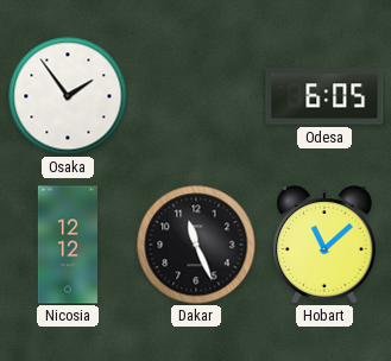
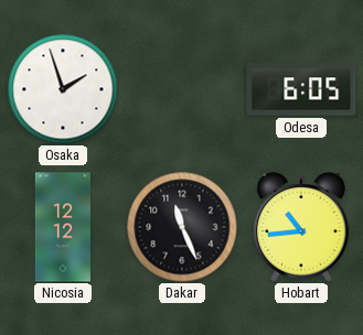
Osaka: 1:54 -> 1:57 (63, 89)
Hobart: 11:08 -> 10:44 (301, 227)
